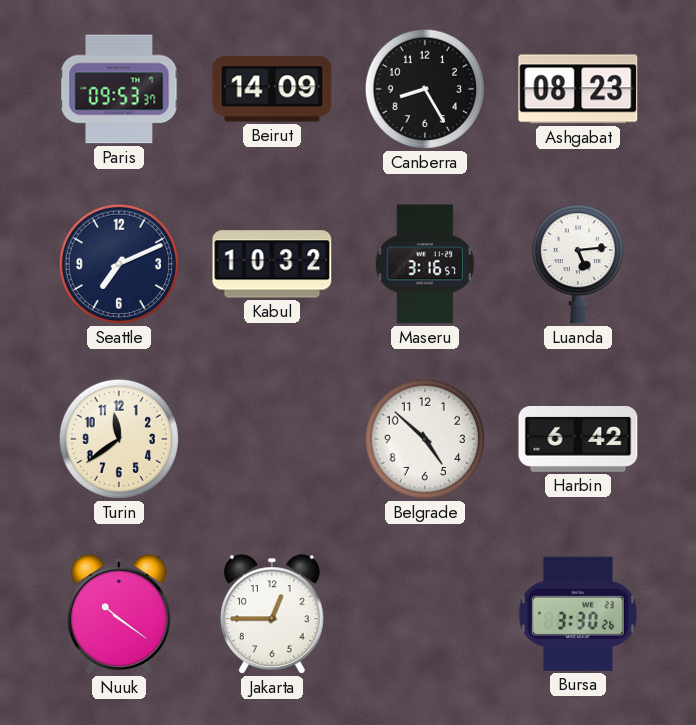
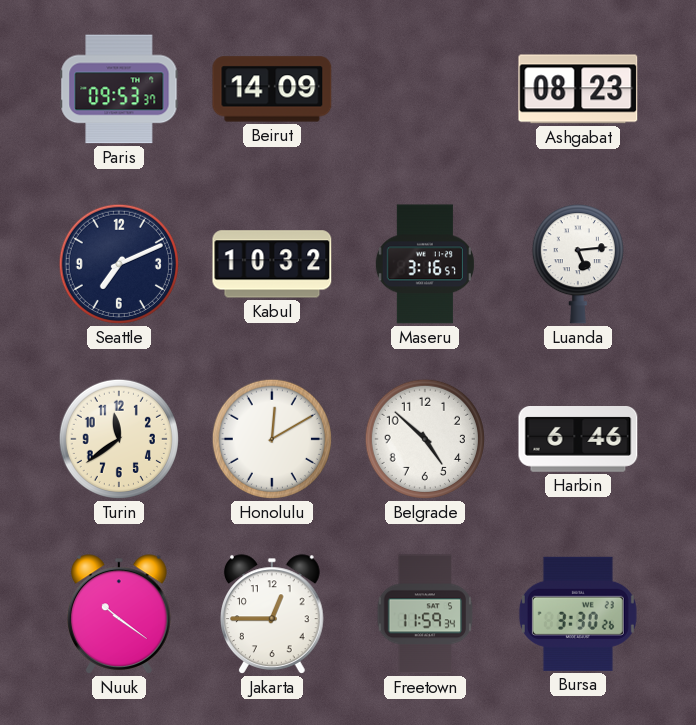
Canberra: 8:25 -> none (425, 89)
Honolulu: none -> 12:10 (272, 439)
Harbin: 6:42 -> 6:46 (578, 440)
Freetown: none -> 11:59 (425, 614)
